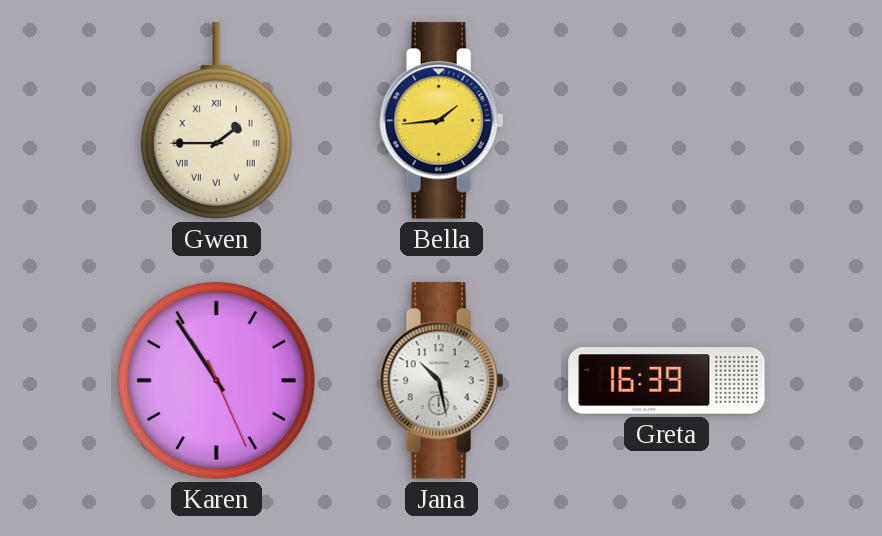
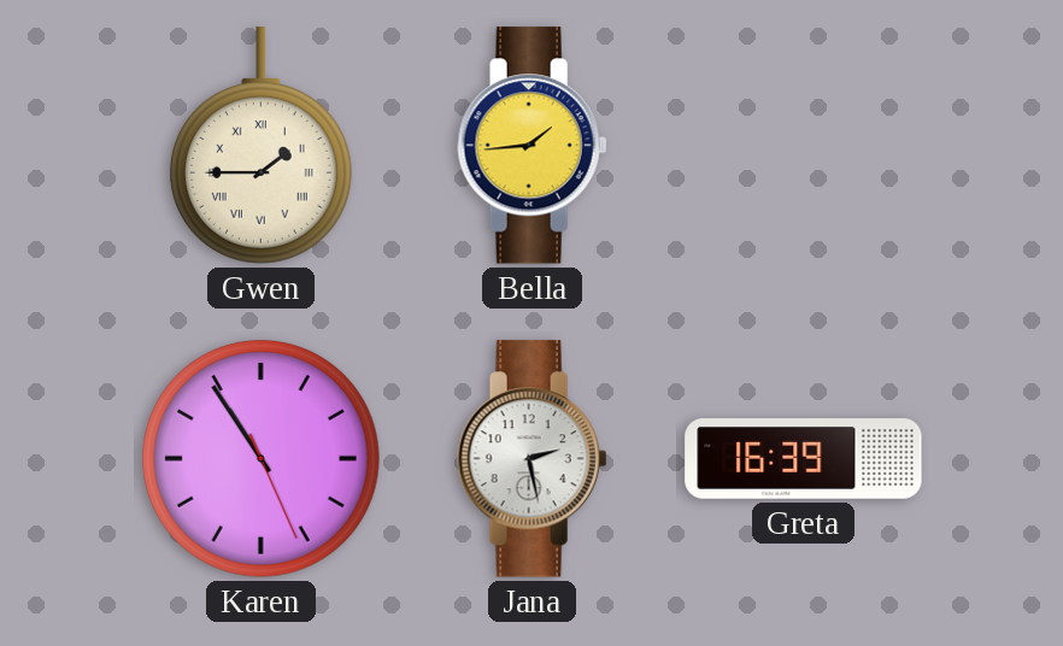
Jana: 10:28 -> 2:28 (533, 459)
